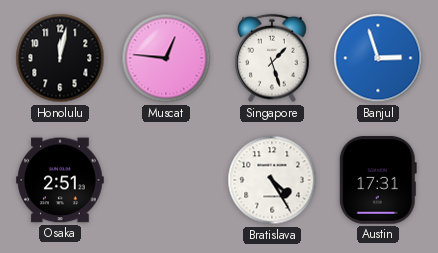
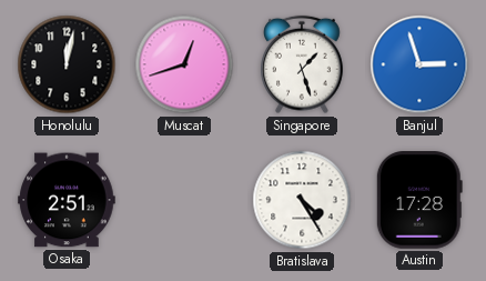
Muscat: 12:46 -> 12:42 (184, 64)
Austin: 17:31 -> 17:28 (419, 200)
